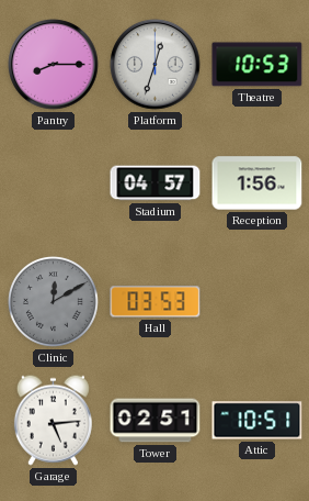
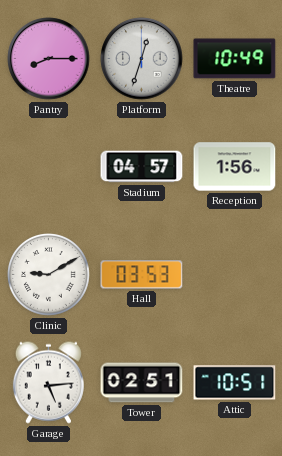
Theatre: 10:53 -> 10:49 (235, 59)
Clinic: 12:10 -> 9:10 (49, 275)
Clinic dial: grey -> white (49, 275)
